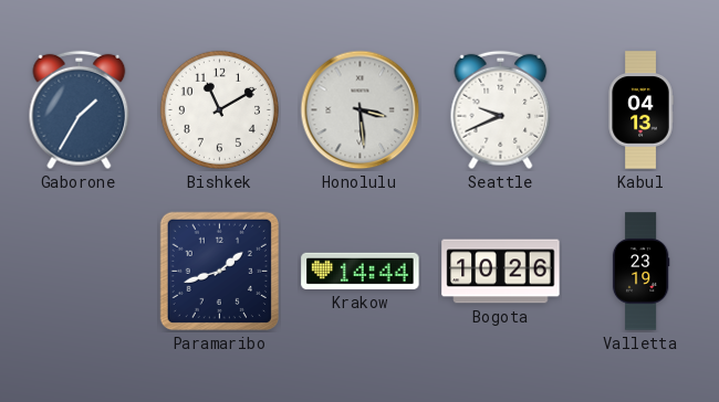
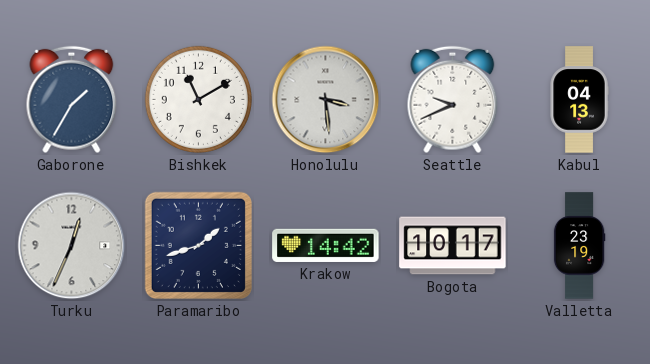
Turku: none -> 12:34 (72, 246)
Krakow: 14:44 -> 14:42 (326, 245)
Bogota: 10:26 -> 10:17 (453, 246)
